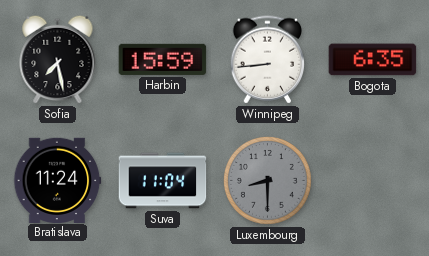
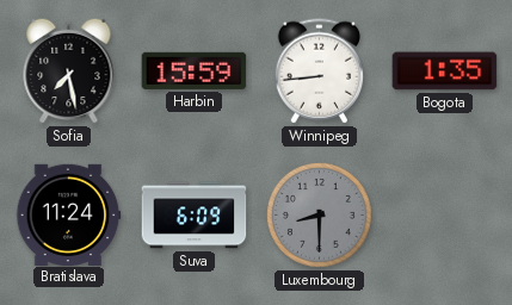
Bogota: 6:35 -> 1:35 (445, 71)
Suva: 11:04 -> 6:09 (195, 216)
